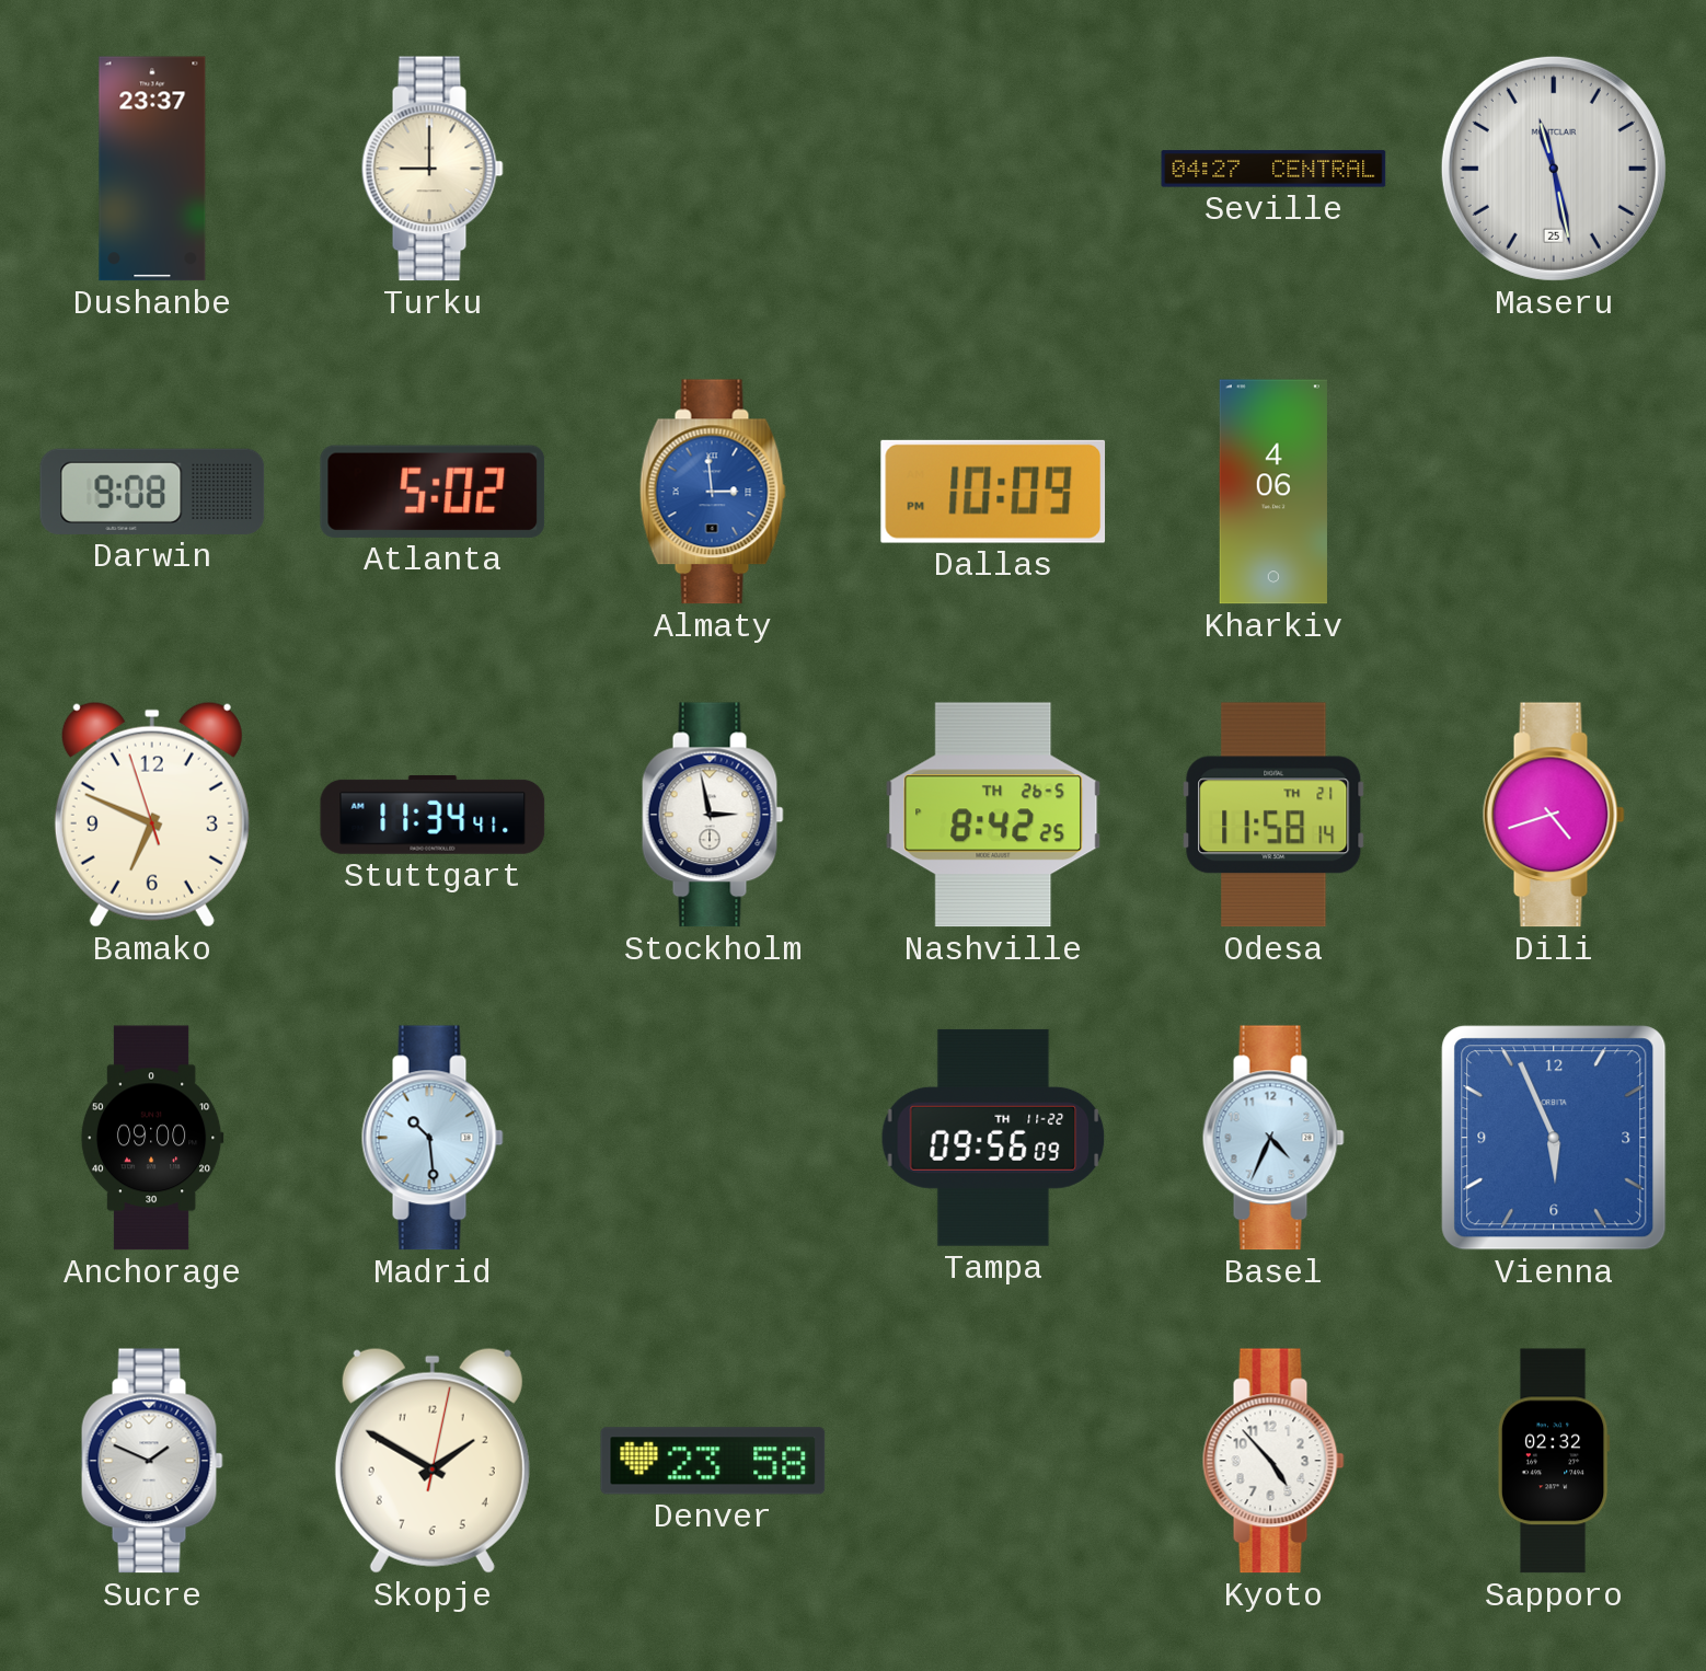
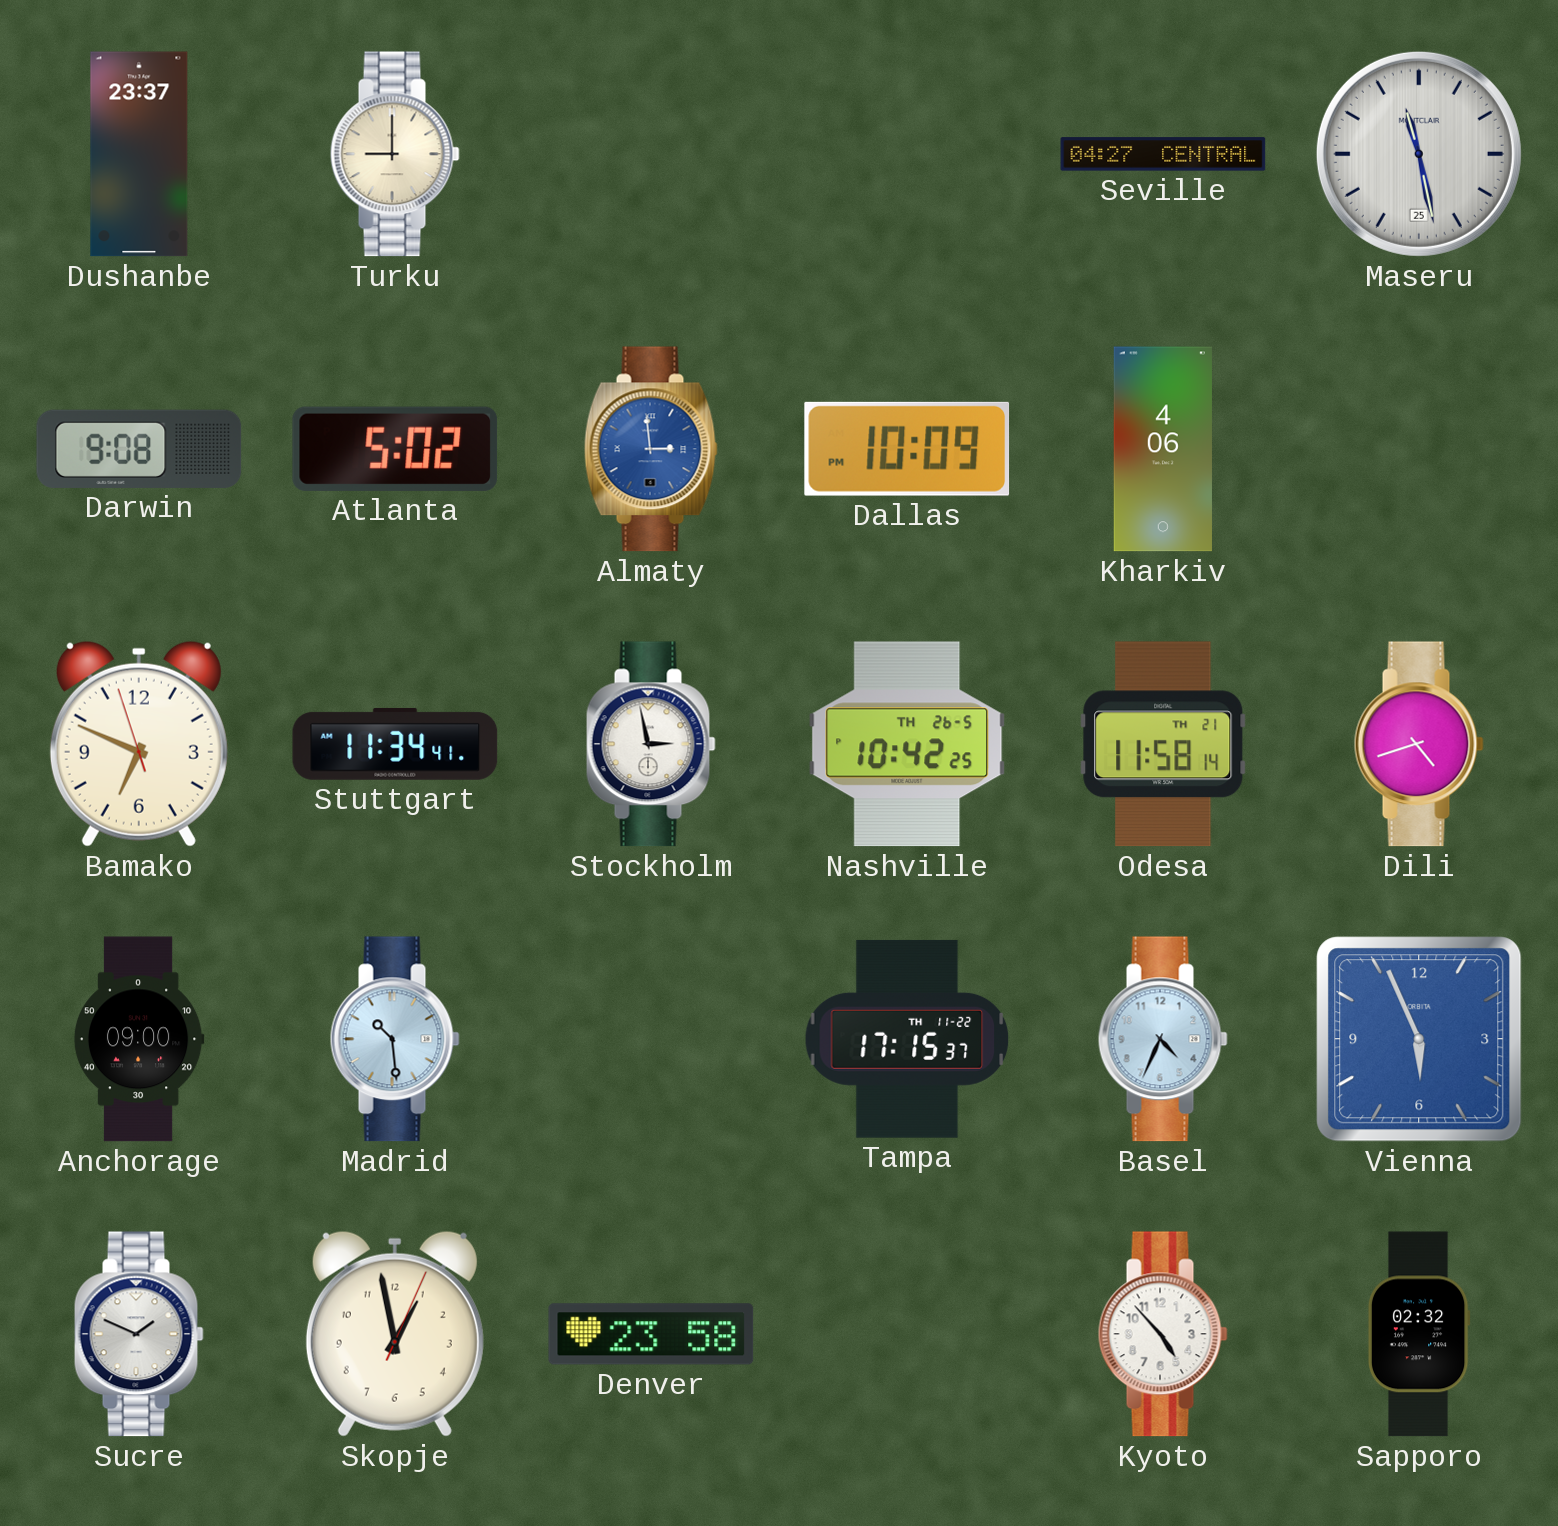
Nashville: 8:42 -> 10:42 (907, 744)
Tampa: 09:56 -> 17:15 (907, 1039)
Skopje: 1:50 -> 12:58 (395, 1334)
